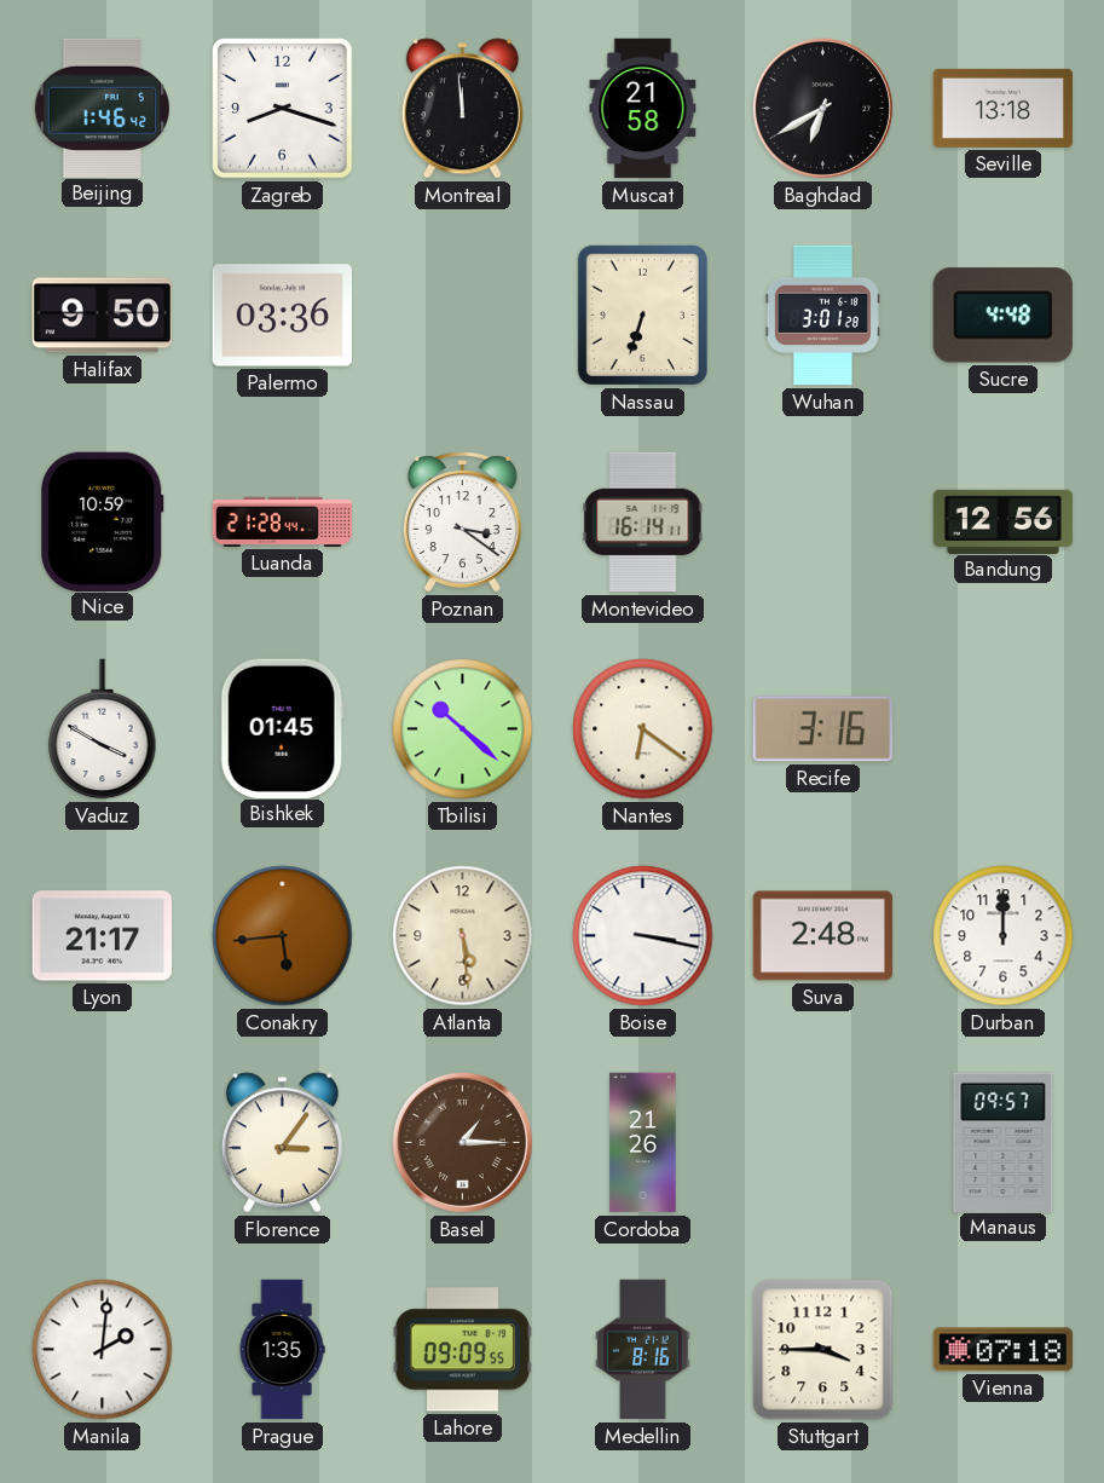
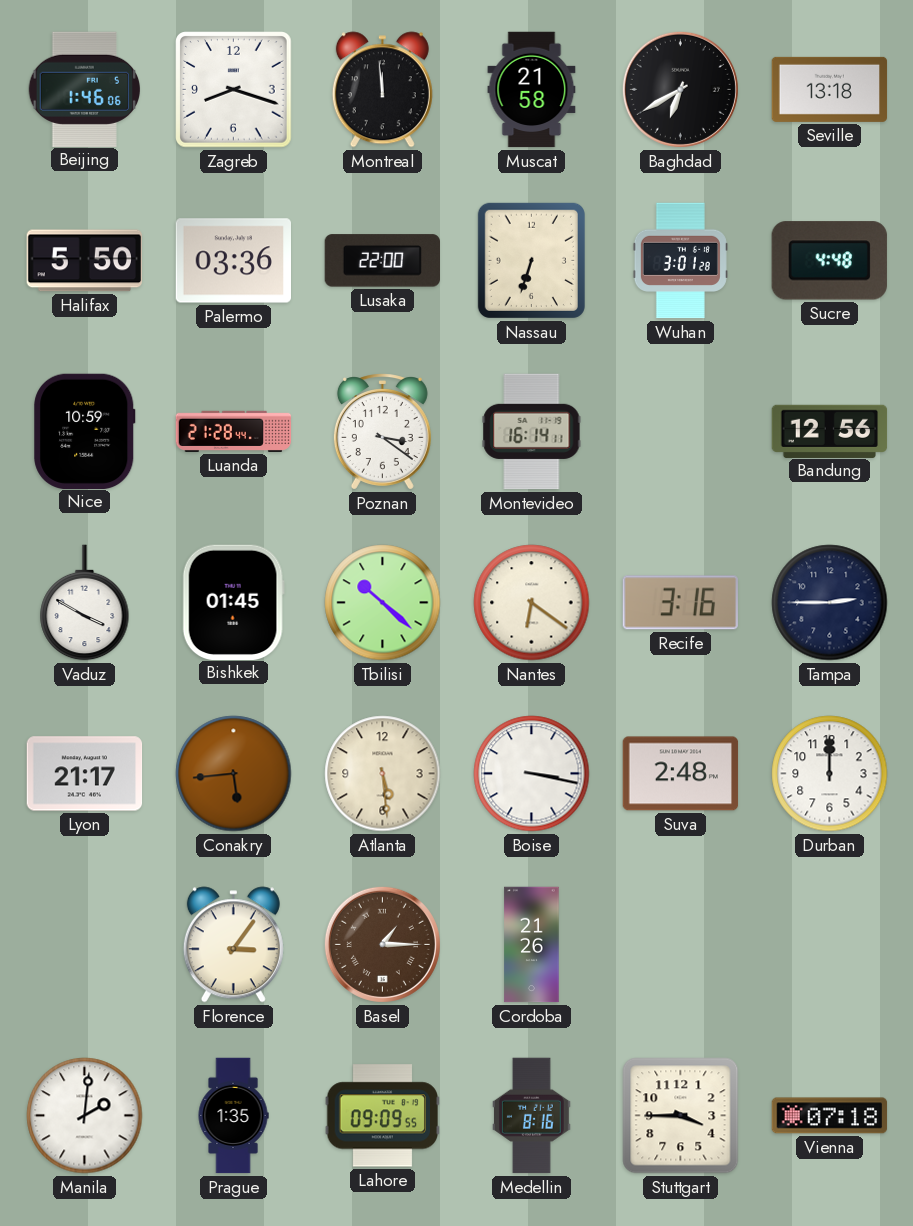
Beijing: 1:46:42 -> 1:46:06 (84, 89)
Halifax: 9:50 -> 5:50 (84, 261)
Lusaka: none -> 22:00 (382, 261)
Tampa: none -> 2:45 (830, 603)
Manaus: 09:57 -> none (1004, 1142)
